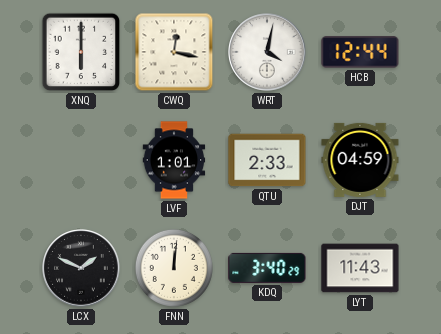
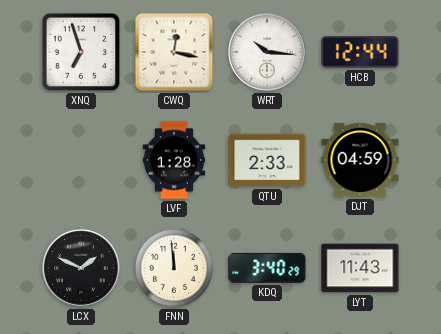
XNQ: 6:00 -> 6:57 (81, 52)
WRT: 4:02 -> 10:16 (267, 52)
LVF: 1:01 -> 1:28 (174, 160)
FNN: 12:01 -> 11:59 (174, 268)
